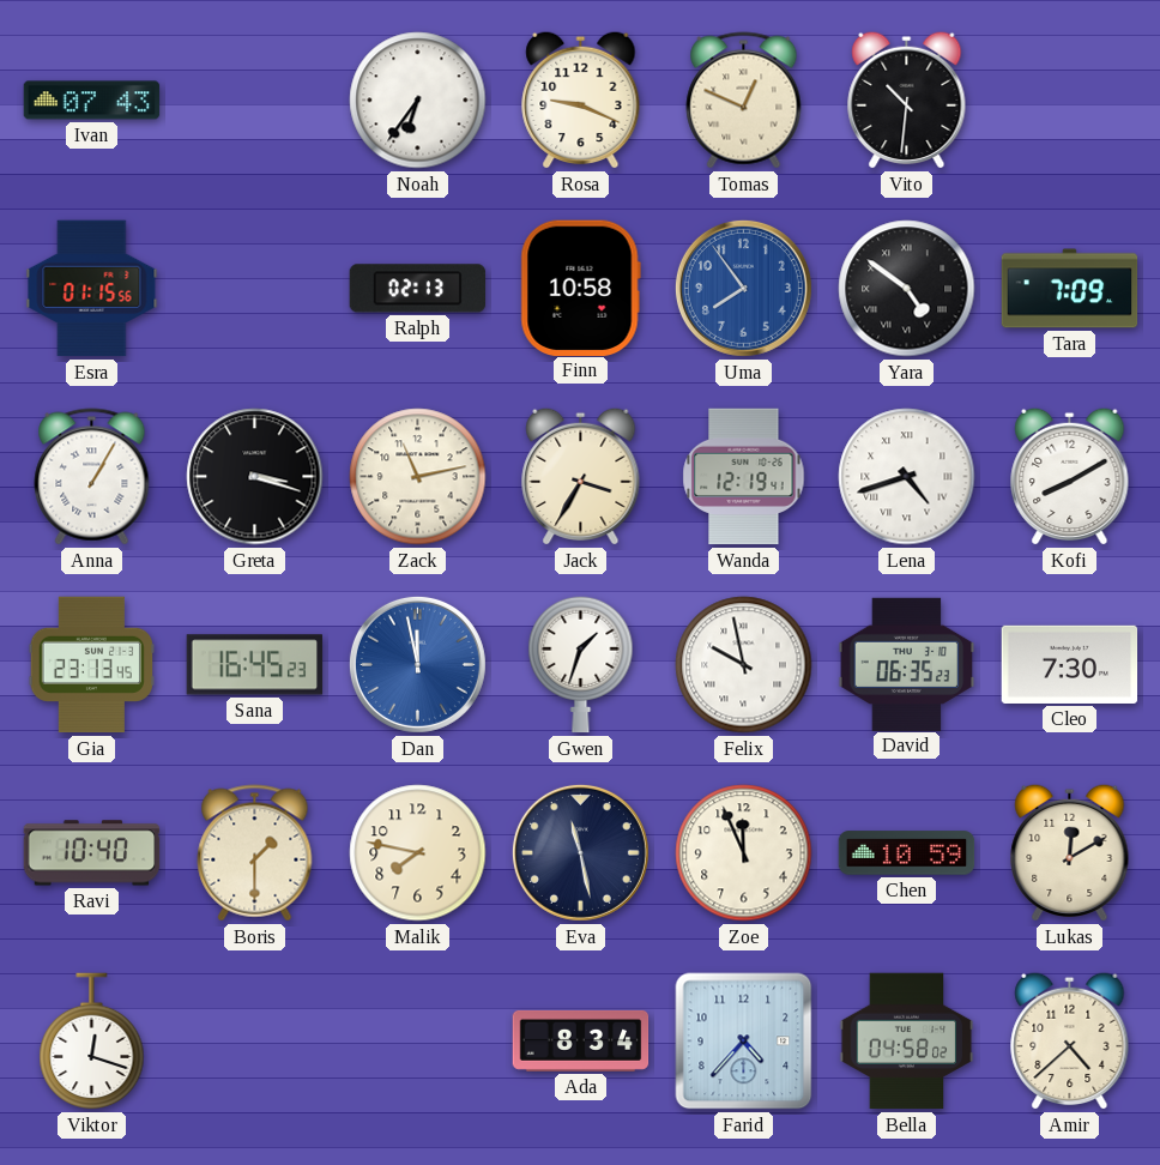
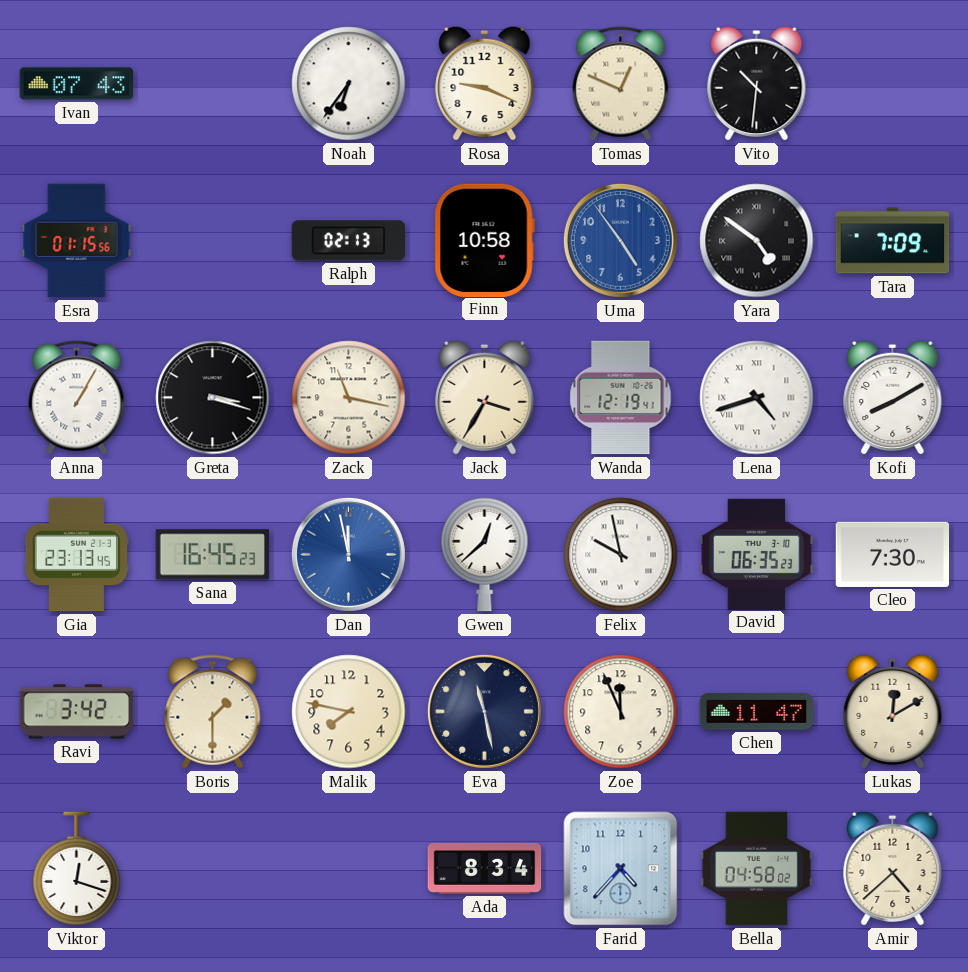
Uma: 7:54 -> 4:54 (620, 240)
Zack: 11:13 -> 11:17 (349, 398)
Gwen: 1:33 -> 12:38 (485, 555)
Ravi: 10:40 -> 3:42 (77, 712)
Chen: 10:59 -> 11:47 (757, 712)
